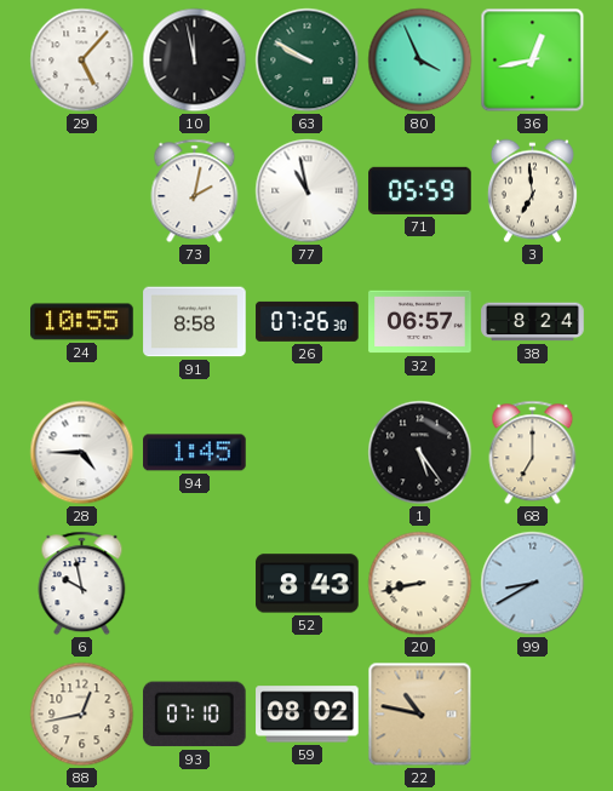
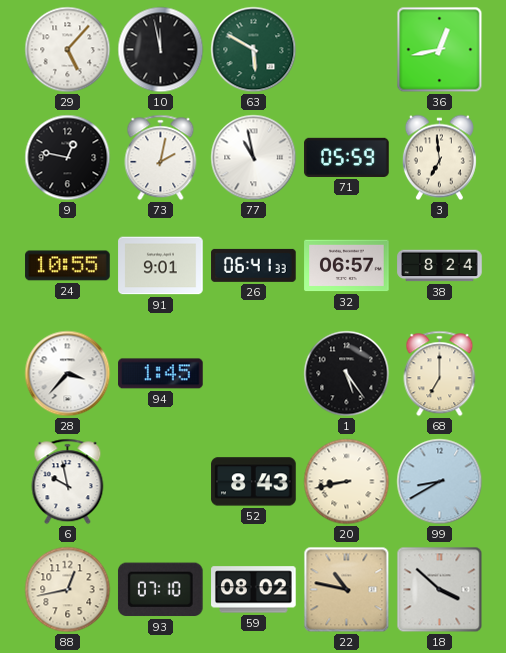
63: 9:50 -> 5:50 (254, 50)
80: 3:56 -> none (420, 61)
9: none -> 12:47 (68, 158)
91: 8:58 -> 9:01 (161, 266)
26: 07:26 -> 06:41 (254, 265)
28: 4:45 -> 3:37 (68, 374)
18: none -> 3:52 (440, 590)
